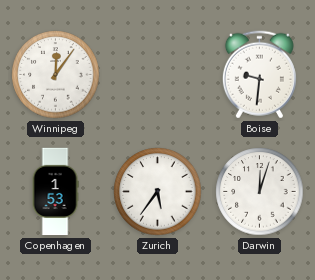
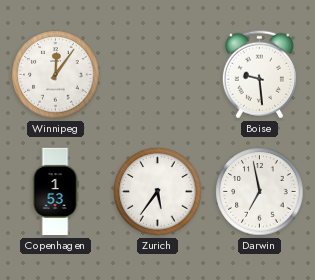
Boise: 9:31 -> 9:29 (259, 75)
Darwin: 12:03 -> 6:58 (260, 192)
